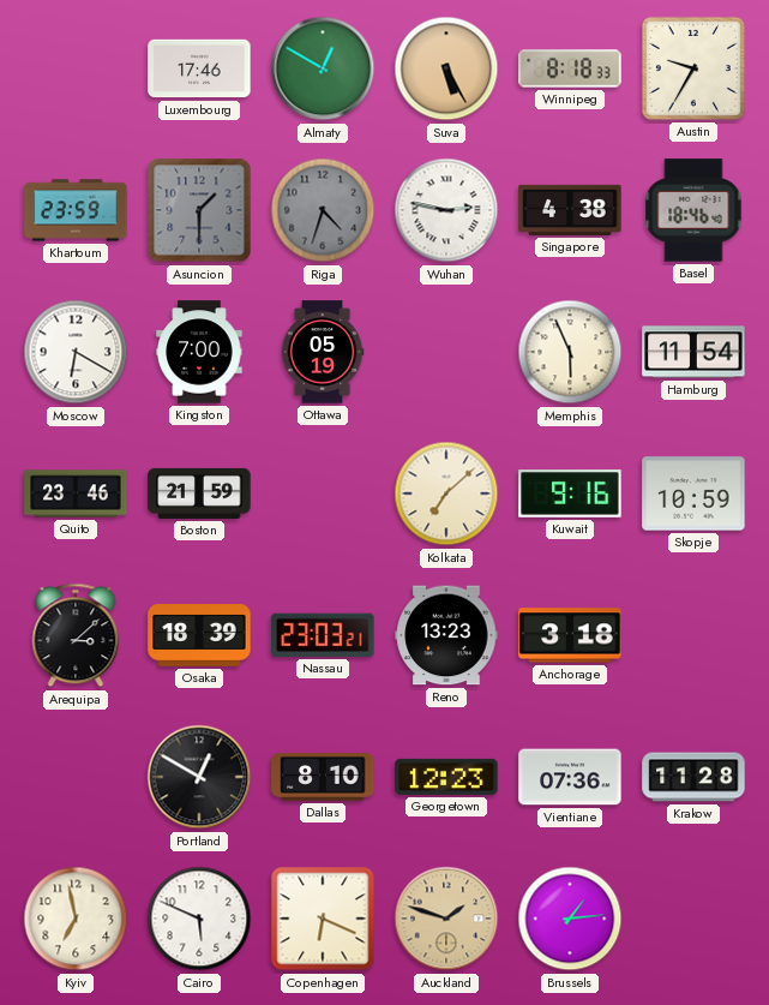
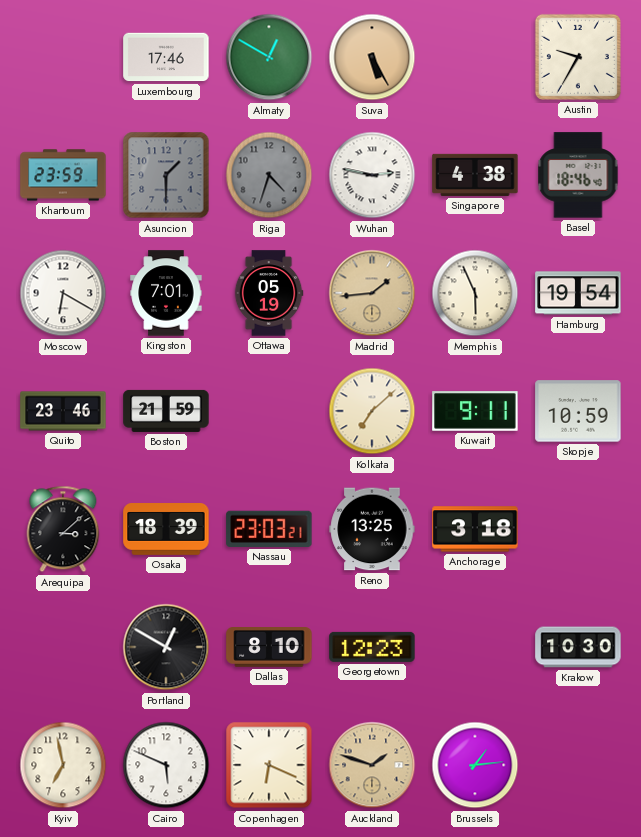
Winnipeg: 8:18 -> none (570, 68)
Kingston: 7:00 -> 7:01 (166, 293)
Madrid: none -> 1:44 (372, 293)
Hamburg: 11:54 -> 19:54 (578, 293)
Kuwait: 9:16 -> 9:11 (475, 411)
Reno: 13:23 -> 13:25 (372, 529)
Vientiane: 07:36 -> none (570, 777)
Krakow: 11:28 -> 10:30 (578, 647)
